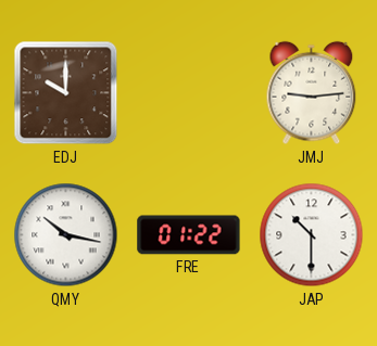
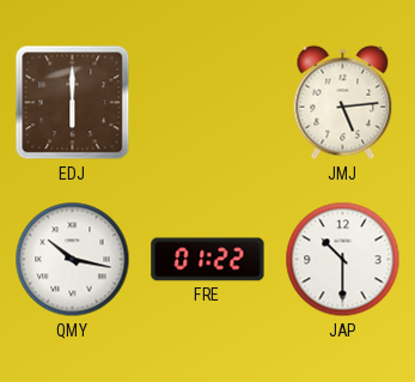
EDJ: 10:00 -> 6:00 (73, 103)
JMJ: 9:14 -> 5:14 (343, 103)
